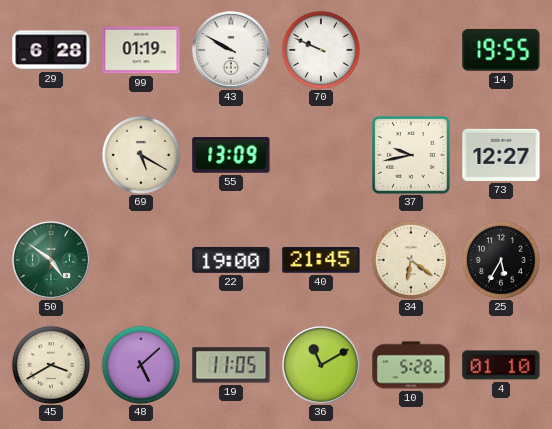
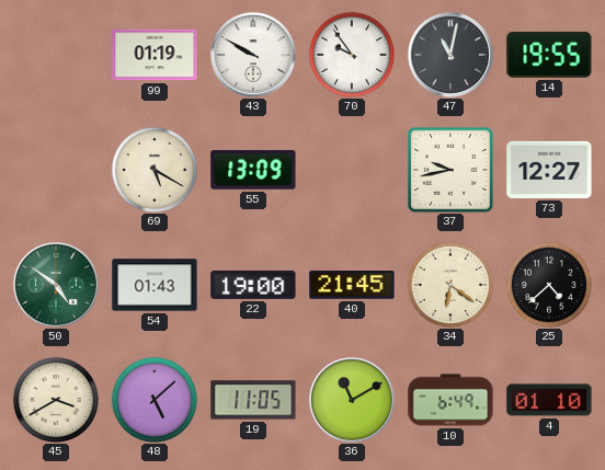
29: 6:28 -> none (51, 50)
70: 9:49 -> 9:54 (351, 54)
47: none -> 11:02 (450, 55)
54: none -> 01:43 (155, 285)
25: 5:35 -> 4:38 (548, 284)
10: 5:28 -> 6:49 (450, 400)
